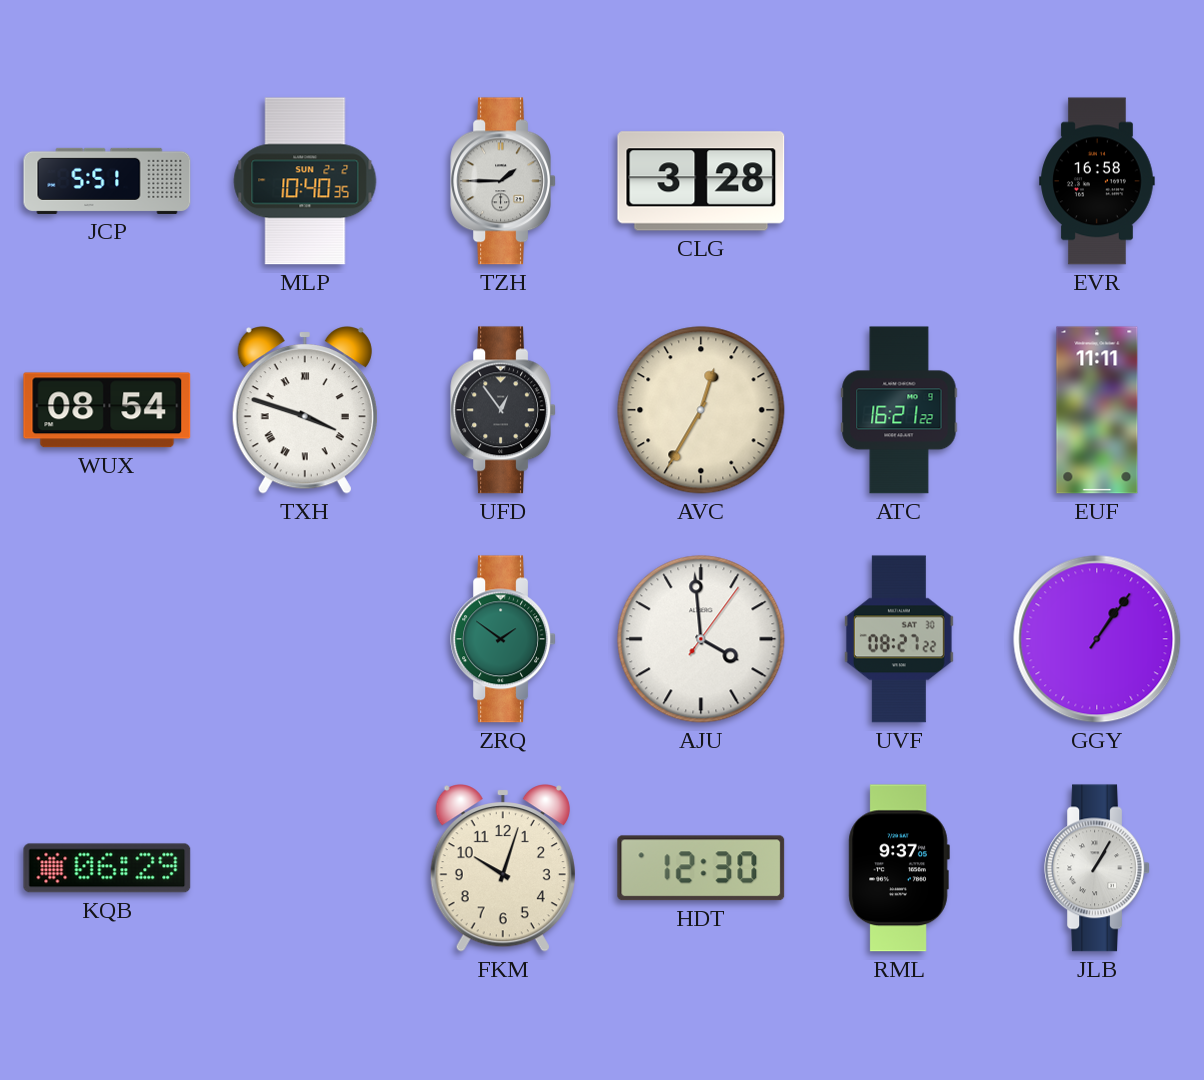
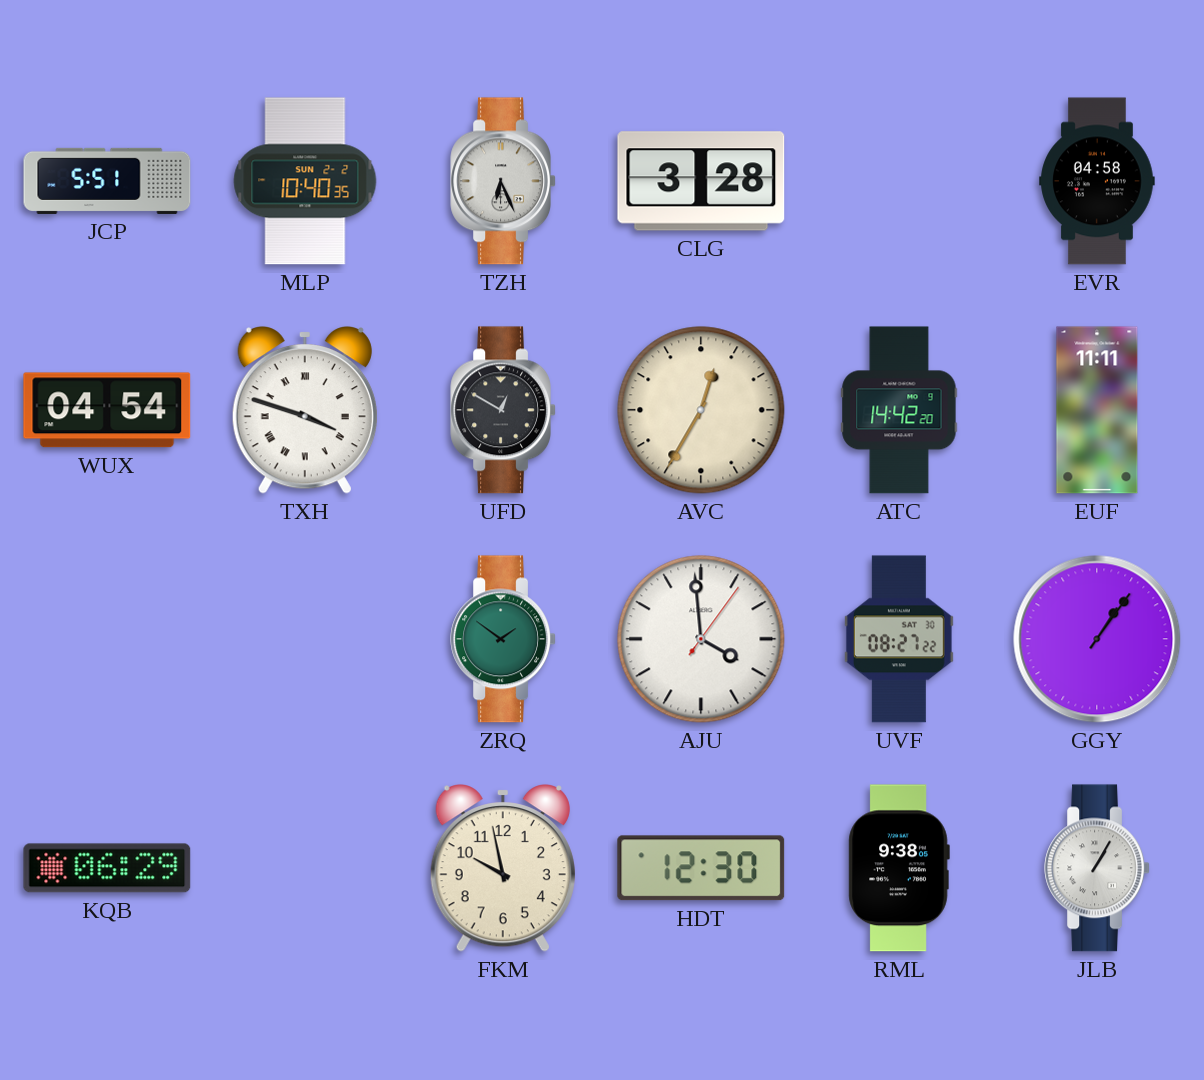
TZH: 1:45 -> 6:26 (503, 181)
EVR: 16:58 -> 04:58 (1097, 181)
WUX: 08:54 -> 04:54 (107, 410)
UFD: 12:54 -> 12:50 (503, 410)
ATC: 16:21 -> 14:42 (899, 410)
FKM: 10:03 -> 9:58 (503, 868)
RML: 9:37 -> 9:38 (899, 868)
